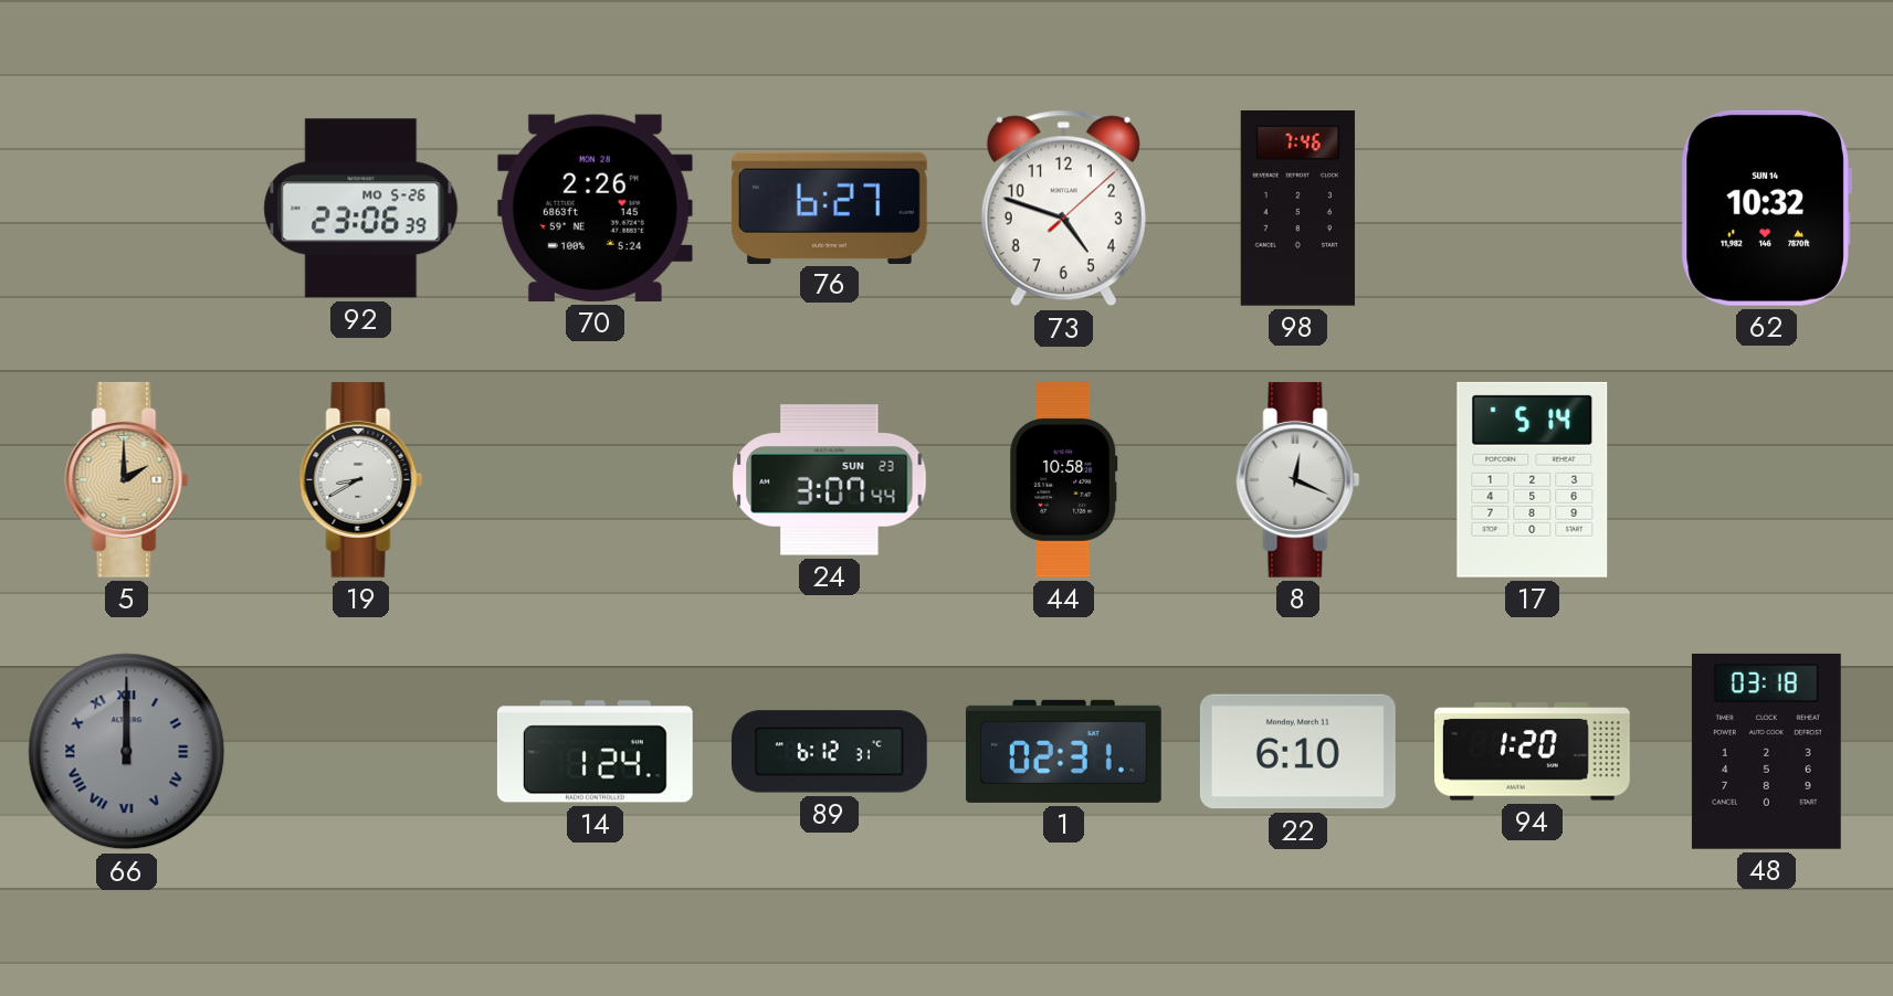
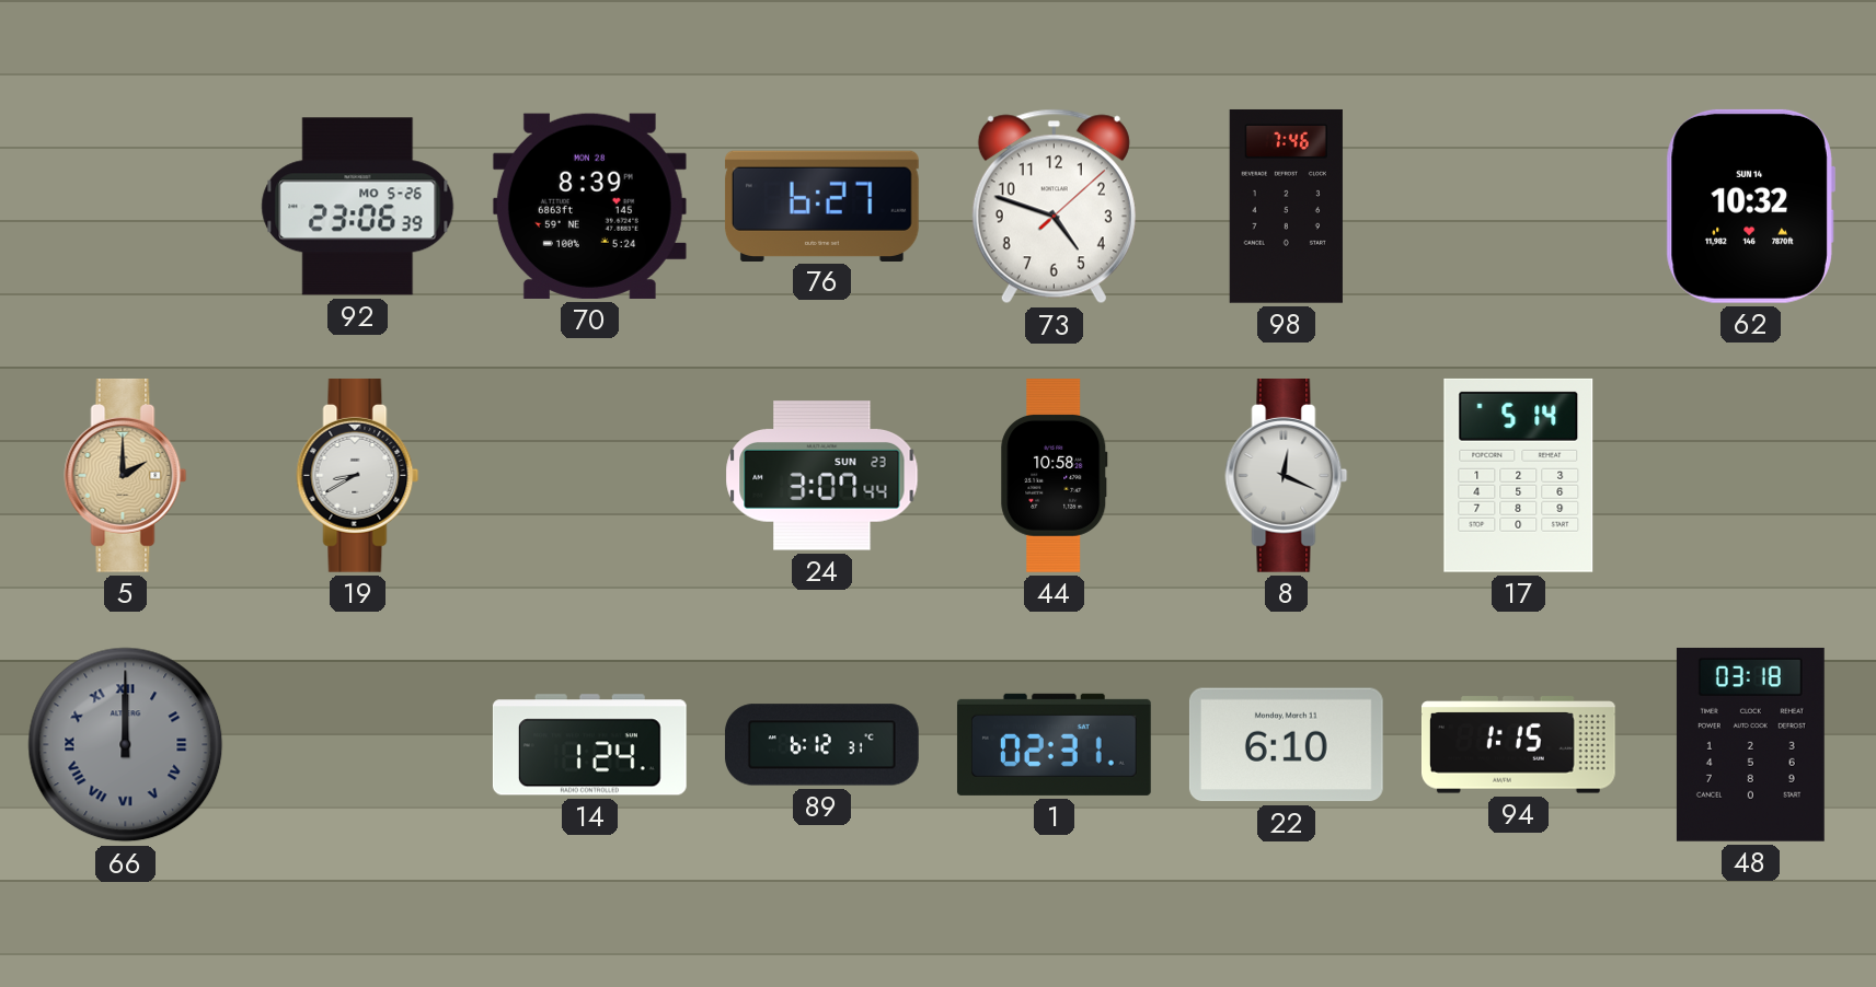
70: 2:26 -> 8:39 (589, 206)
94: 1:20 -> 1:15 (1518, 745)
